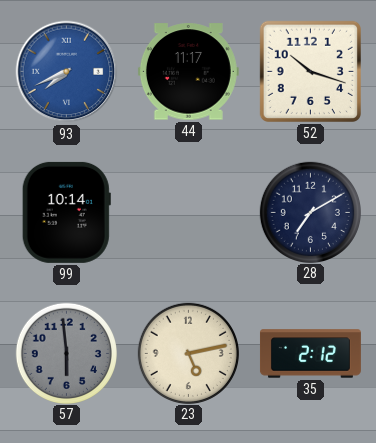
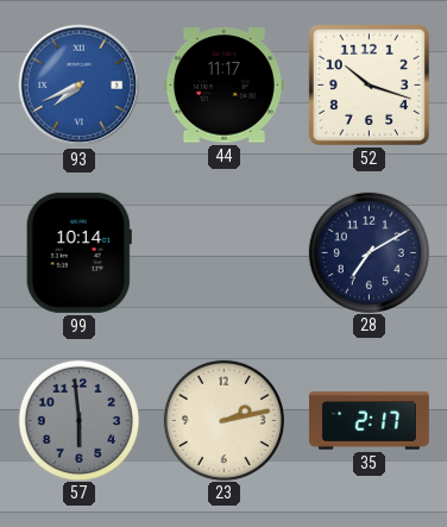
23: 5:13 -> 2:13 (223, 420)
35: 2:12 -> 2:17 (369, 421)
